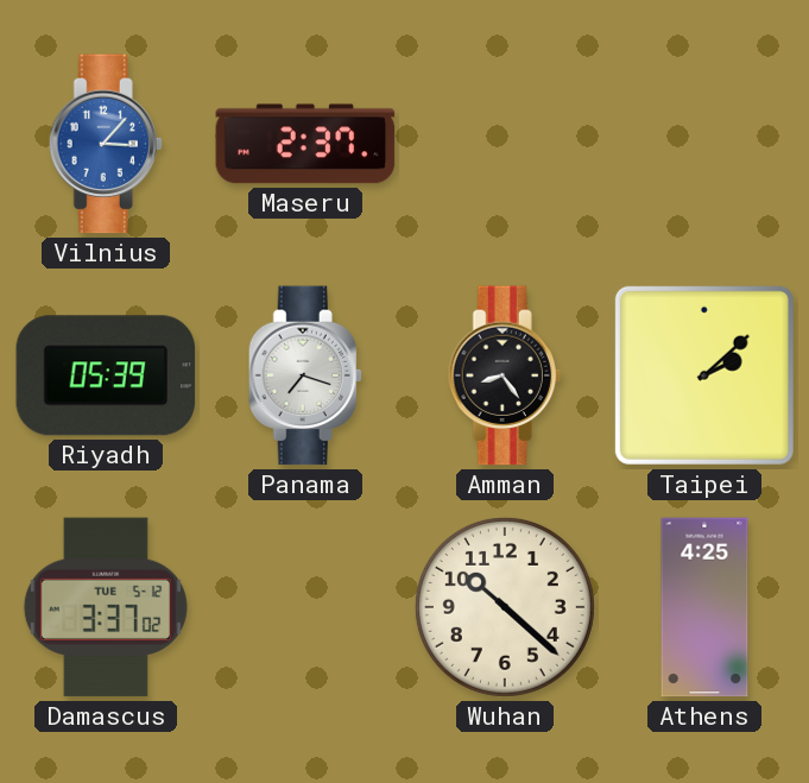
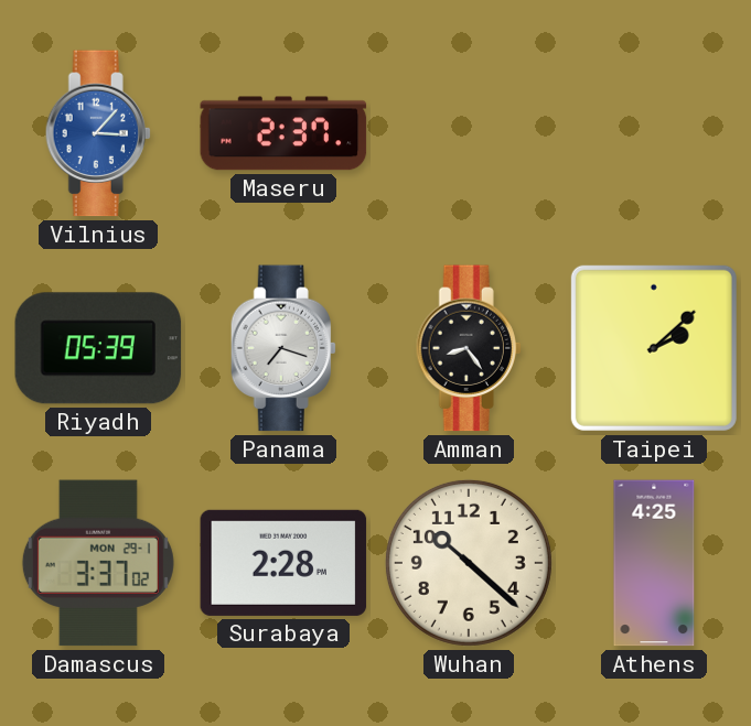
Damascus date: TUE 5-12 -> MON 29-1 (98, 563)
Surabaya: none -> 2:28 (283, 563)
